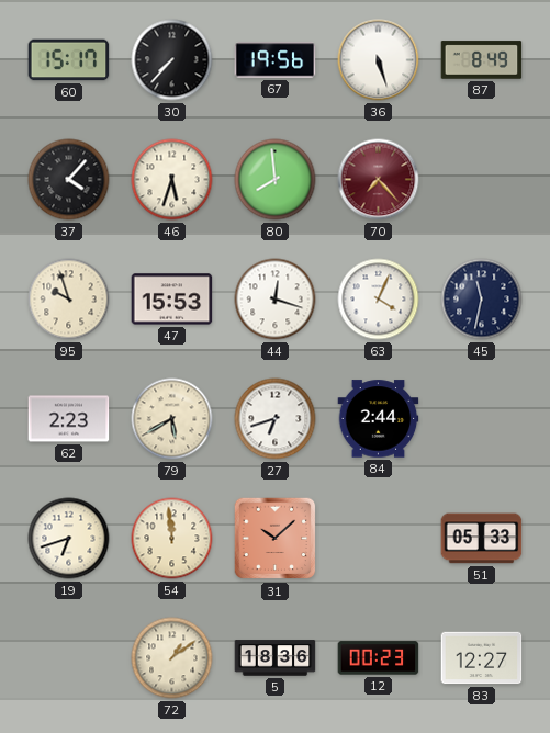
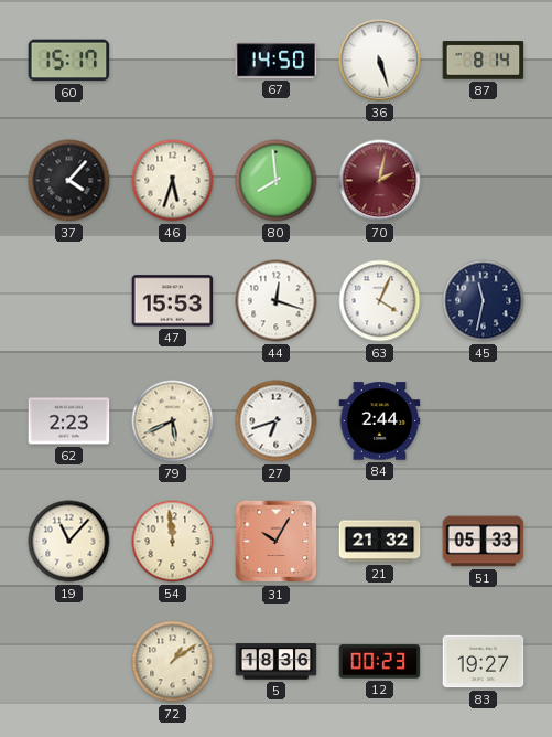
30: 7:37 -> none (172, 60)
67: 19:56 -> 14:50 (277, 61)
87: 8:49 -> 8:14 (484, 61)
70: 7:23 -> 2:02 (380, 181)
95: 9:57 -> none (69, 300)
79: 5:40 -> 5:41 (173, 421)
19: 6:42 -> 11:07 (69, 542)
31: 10:08 -> 10:05 (277, 542)
21: none -> 21:32 (380, 542)
83: 12:27 -> 19:27 (484, 662)
